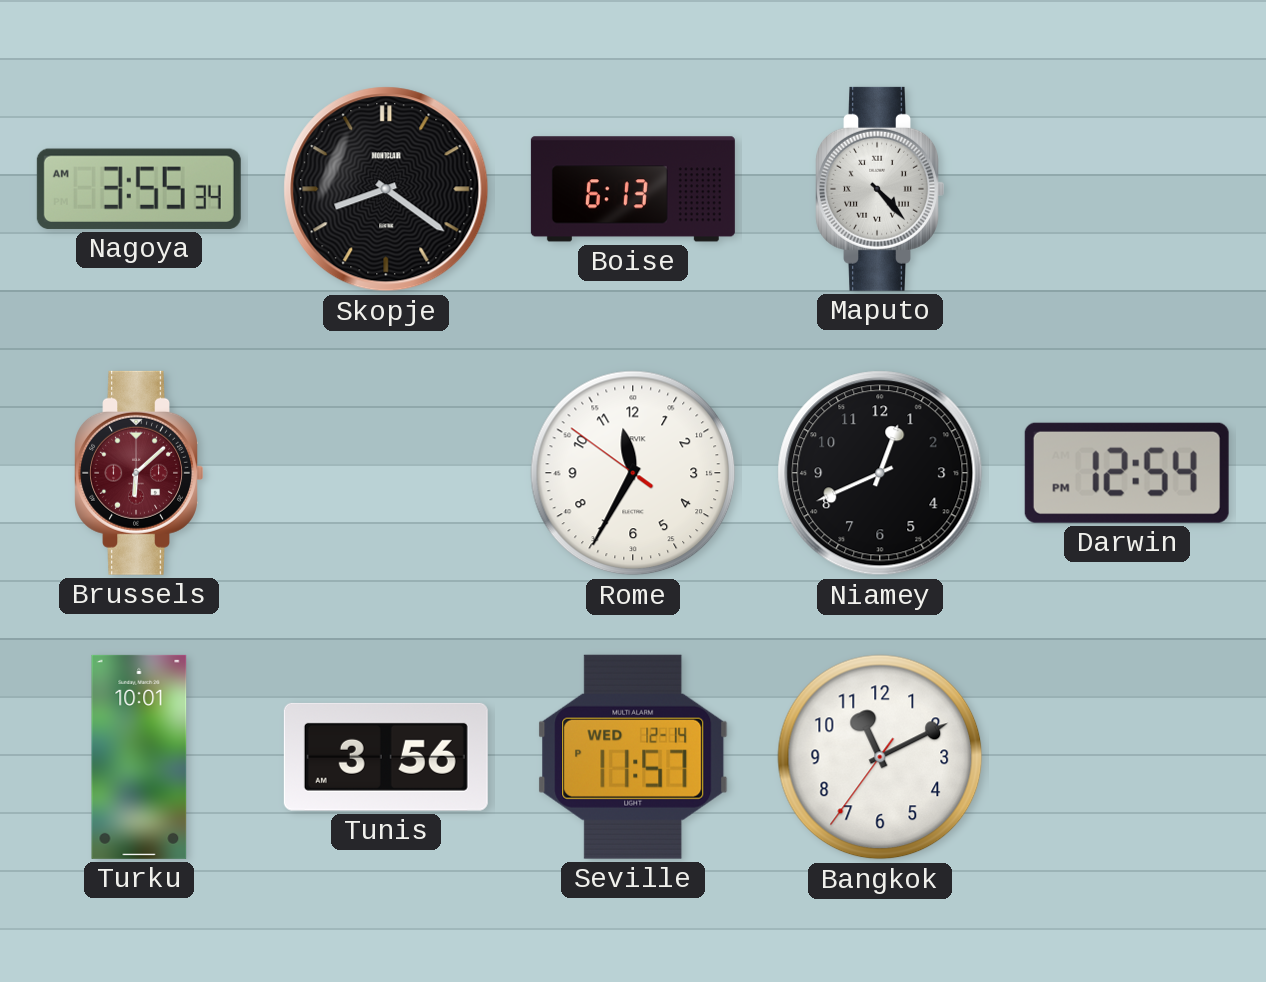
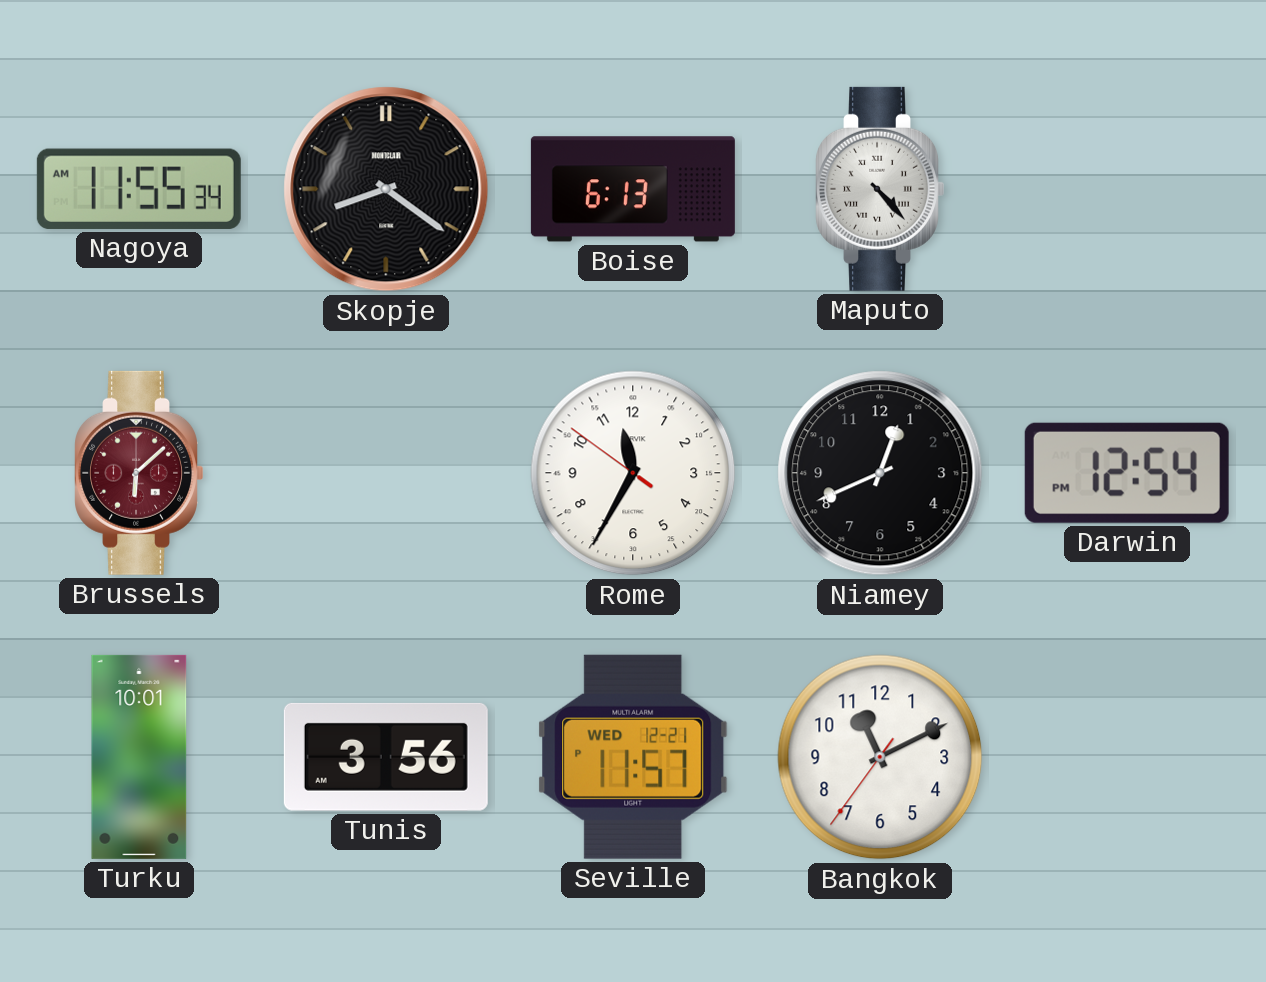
Nagoya: 3:55 -> 11:55 (139, 189)
Seville date: WED 12-14 -> WED 12-21 (633, 757)
